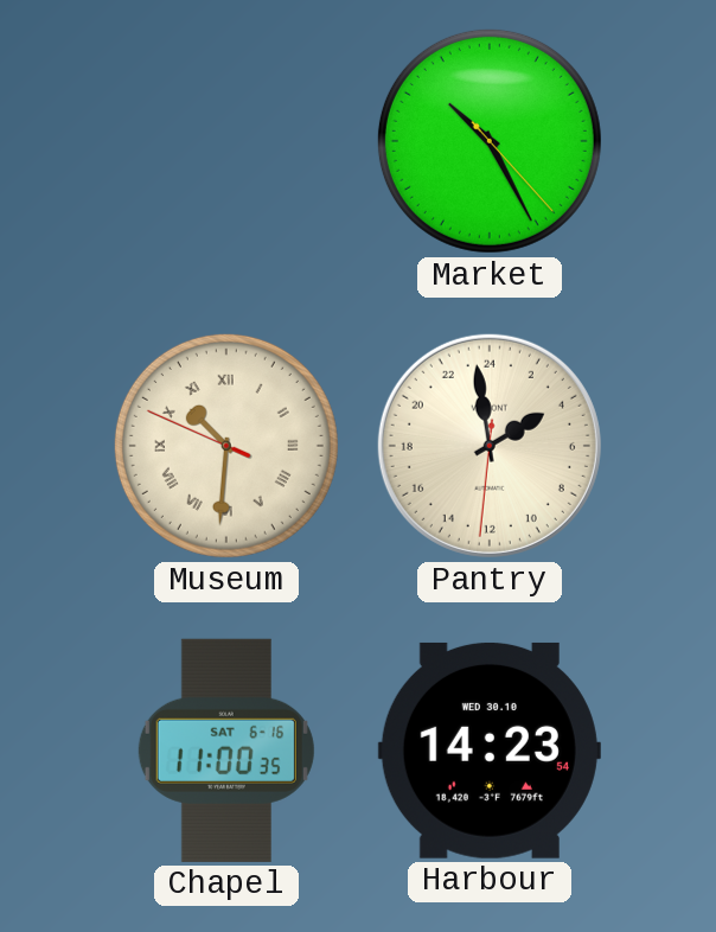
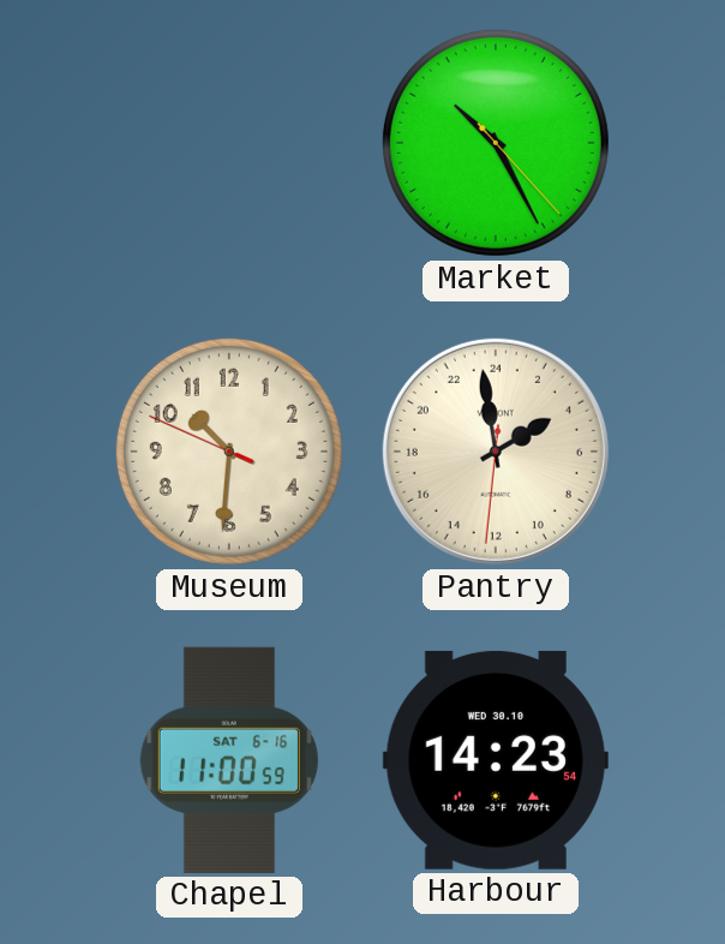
Museum numerals: Roman -> Arabic (229, 452)
Chapel: 11:00:35 -> 11:00:59 (229, 760)
